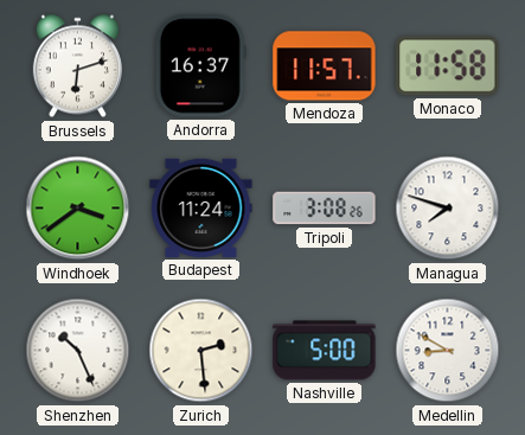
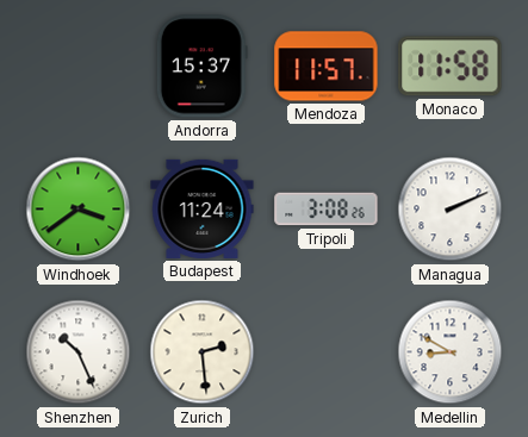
Brussels: 6:12 -> none (77, 66)
Andorra: 16:37 -> 15:37 (201, 67)
Managua: 7:48 -> 2:11 (451, 210)
Nashville: 5:00 -> none (325, 351)
